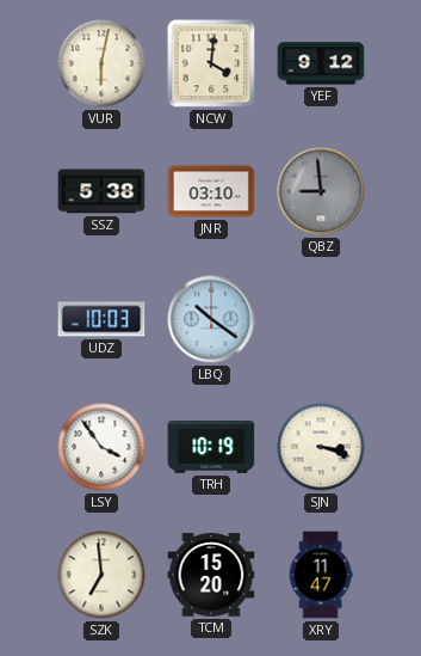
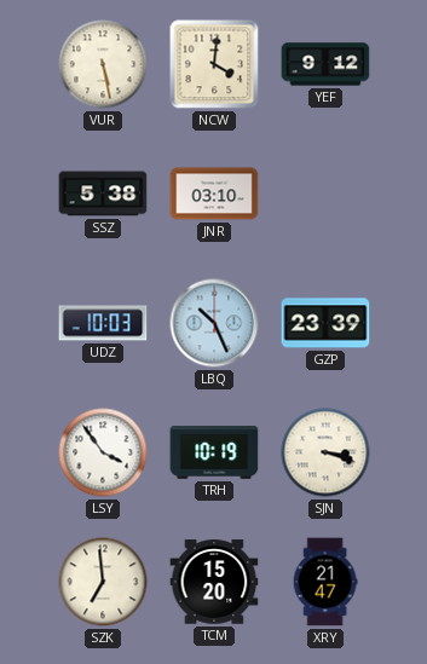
VUR: 6:02 -> 5:28 (103, 64)
QBZ: 8:59 -> none (321, 191)
LBQ: 10:21 -> 10:26 (214, 323)
GZP: none -> 23:39 (325, 323)
XRY: 11:47 -> 21:47 (325, 582)
